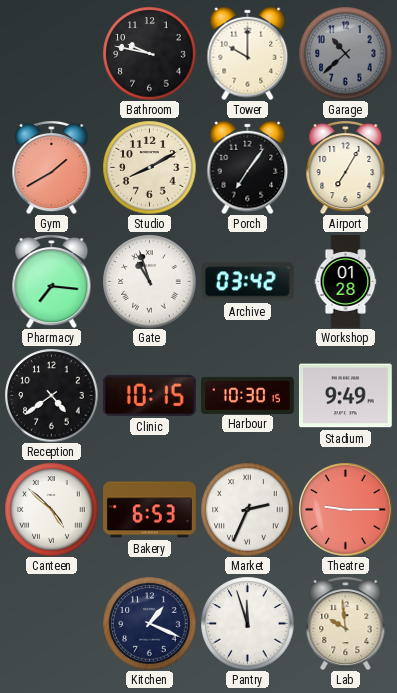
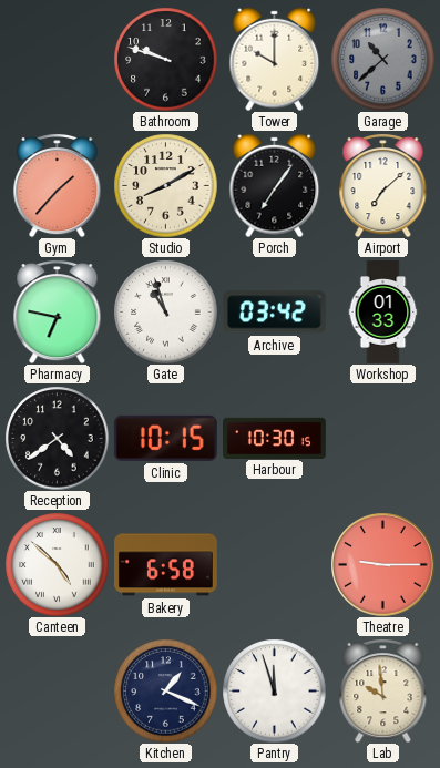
Bathroom: 9:47 -> 9:48 (165, 59)
Gym: 1:40 -> 1:37 (58, 186)
Airport: 7:05 -> 7:08 (383, 186)
Pharmacy: 7:16 -> 6:47 (58, 313)
Workshop: 01:28 -> 01:33 (383, 313)
Stadium: 9:49 -> none (345, 396)
Bakery: 6:53 -> 6:58 (166, 565)
Market: 2:34 -> none (247, 509)
